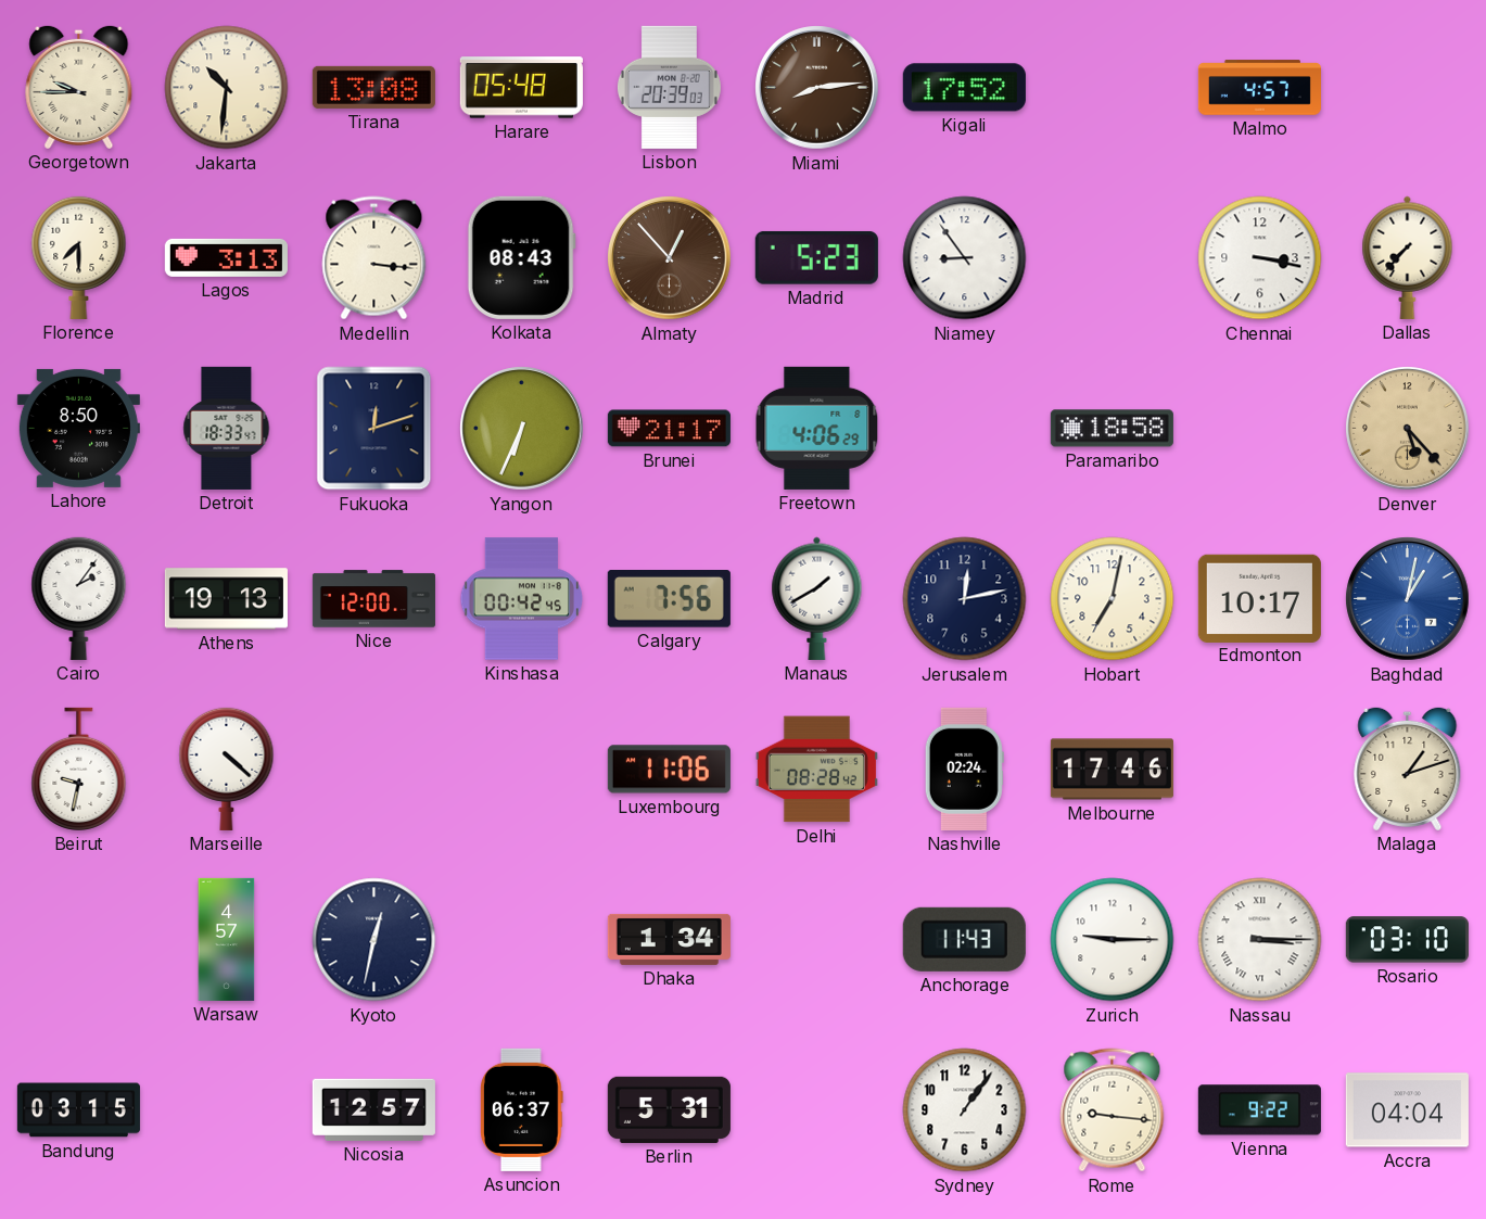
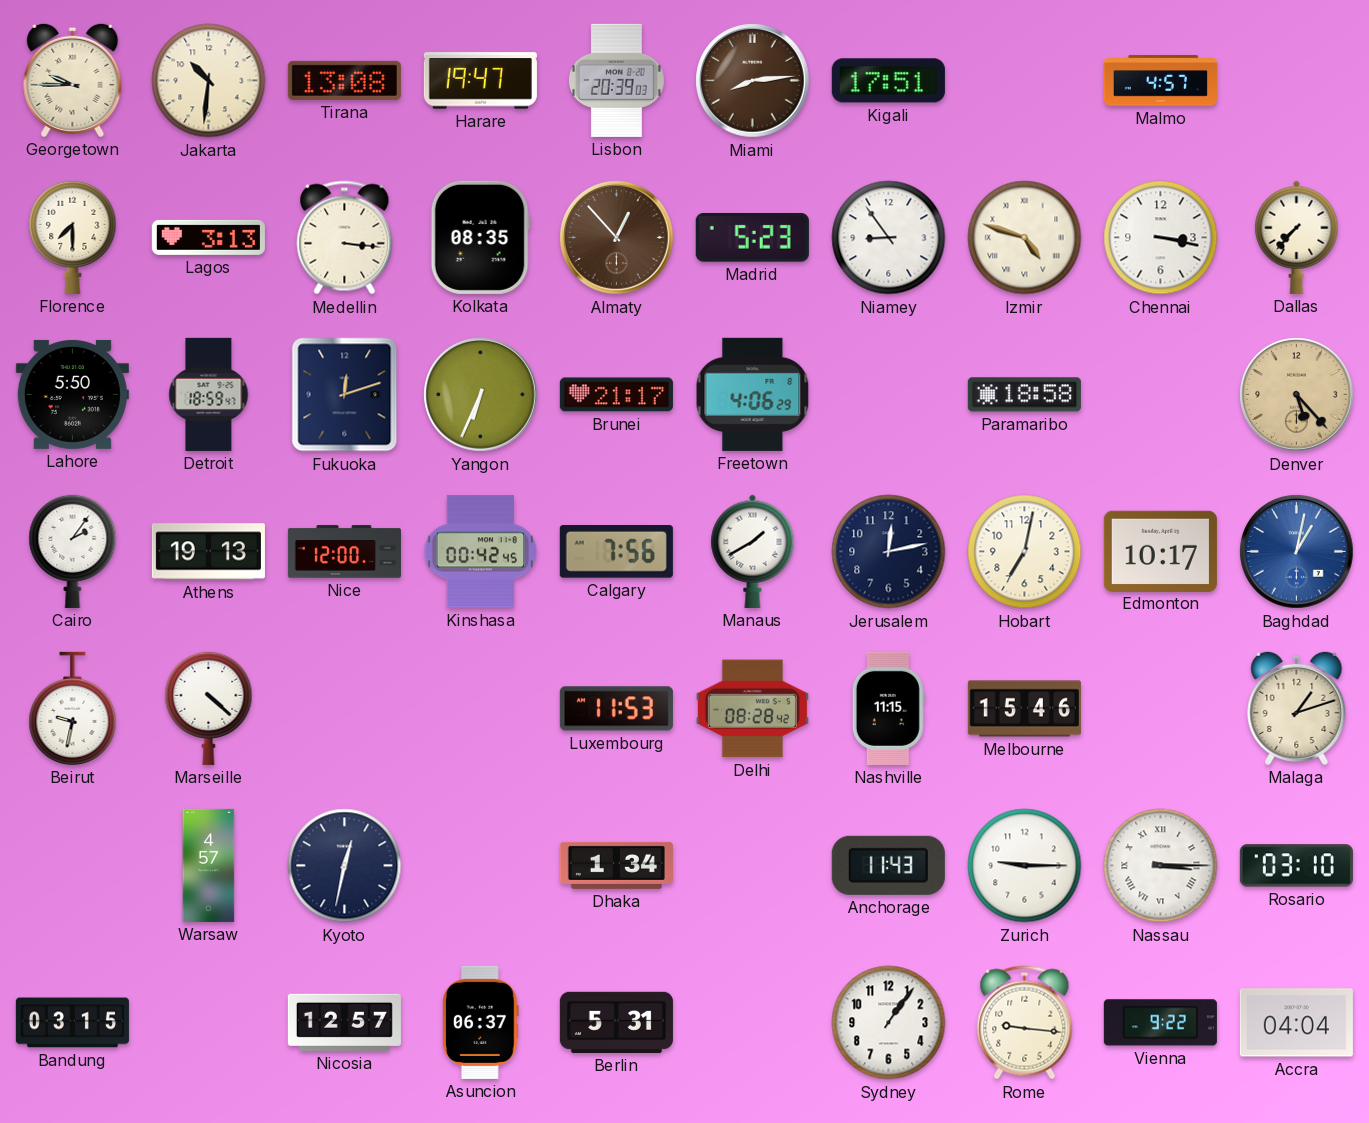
Harare: 05:48 -> 19:47 (480, 81)
Kigali: 17:52 -> 17:51 (888, 81)
Kolkata: 08:43 -> 08:35 (480, 237)
Izmir: none -> 4:48 (1025, 238)
Lahore: 8:50 -> 5:50 (72, 394)
Detroit: 18:33 -> 18:59 (209, 394)
Luxembourg: 11:06 -> 11:53 (616, 709)
Nashville: 02:24 -> 11:15 (888, 708)
Melbourne: 17:46 -> 15:46 (1024, 709)
